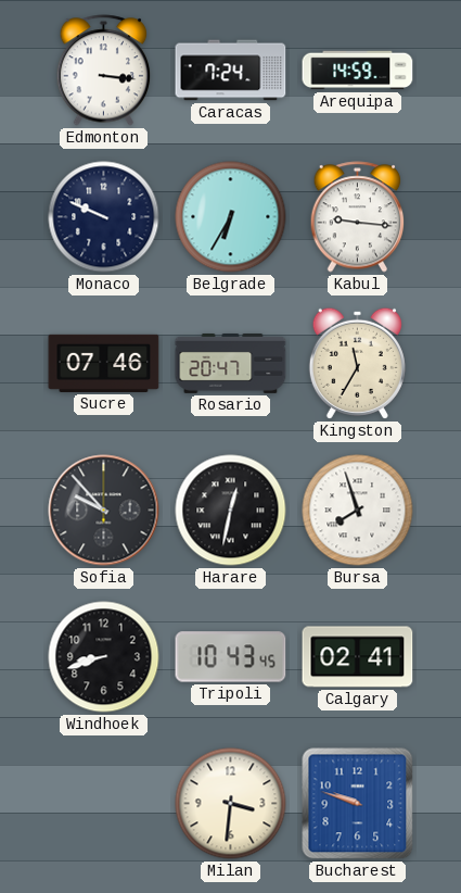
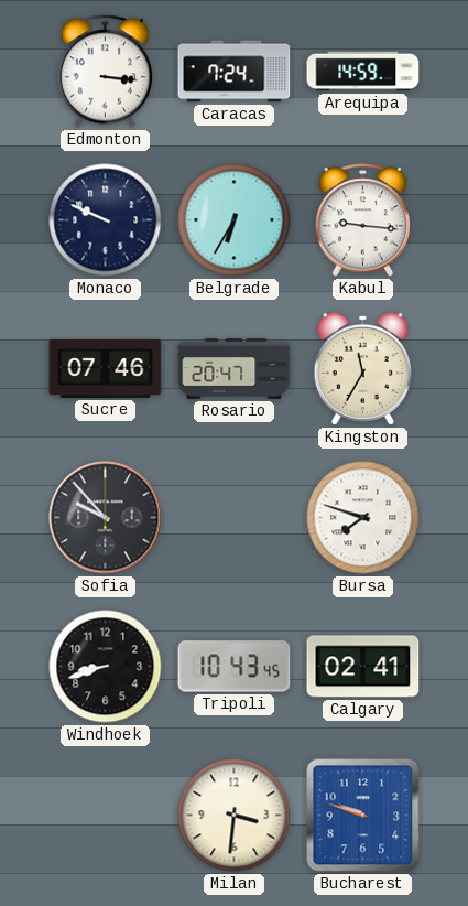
Harare: 12:32 -> none (231, 511)
Bursa: 7:57 -> 7:48 (363, 518)
